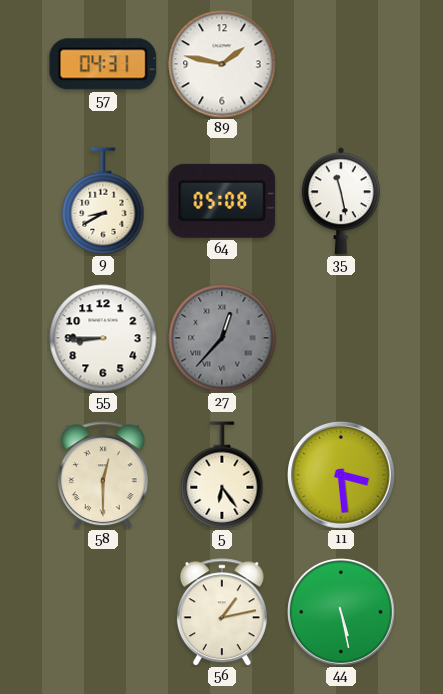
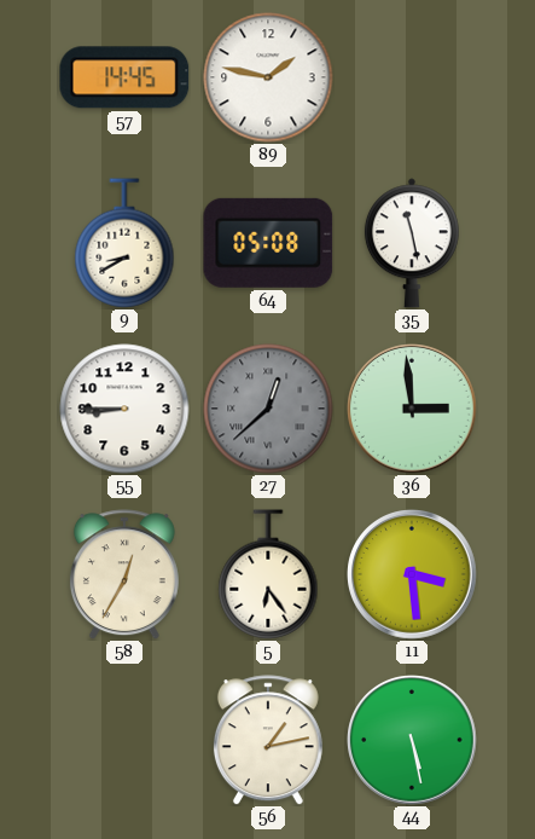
57: 04:31 -> 14:45 (124, 77)
27: 12:37 -> 12:38 (268, 409)
36: none -> 2:59 (412, 409)
58: 12:30 -> 12:35 (124, 574)
